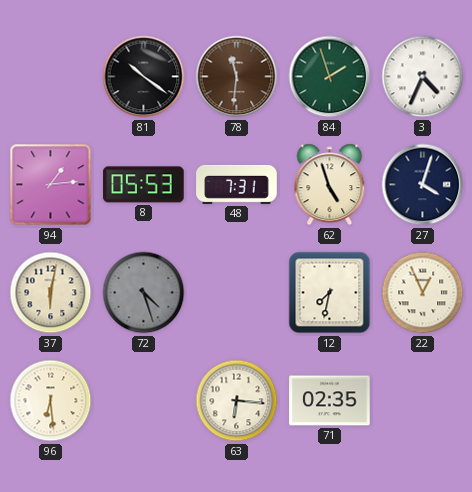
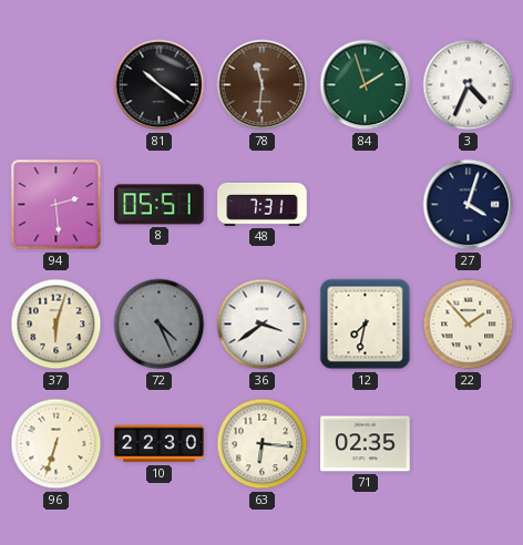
94: 1:14 -> 2:29 (57, 205)
8: 05:53 -> 05:51 (160, 205)
62: 4:57 -> none (330, 185)
37: 6:02 -> 6:03 (57, 325)
72: 4:27 -> 4:26 (160, 325)
36: none -> 3:39 (263, 325)
22: 12:56 -> 1:53 (469, 325)
96: 6:29 -> 6:33 (57, 444)
10: none -> 22:30 (160, 444)
